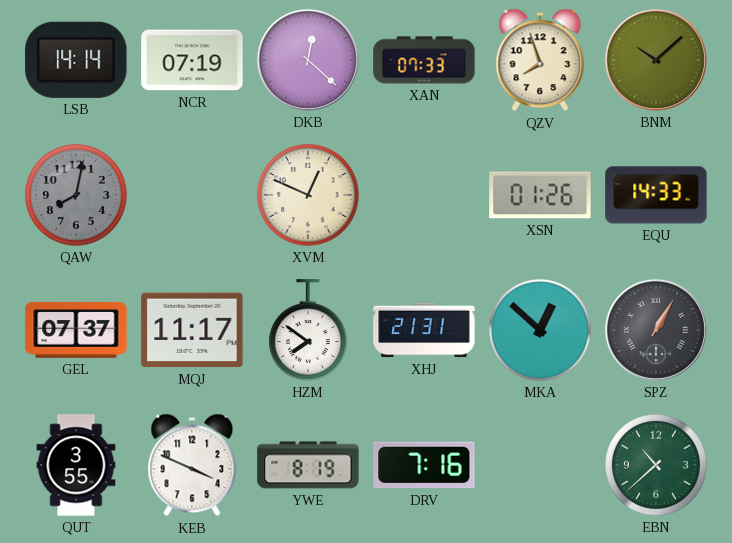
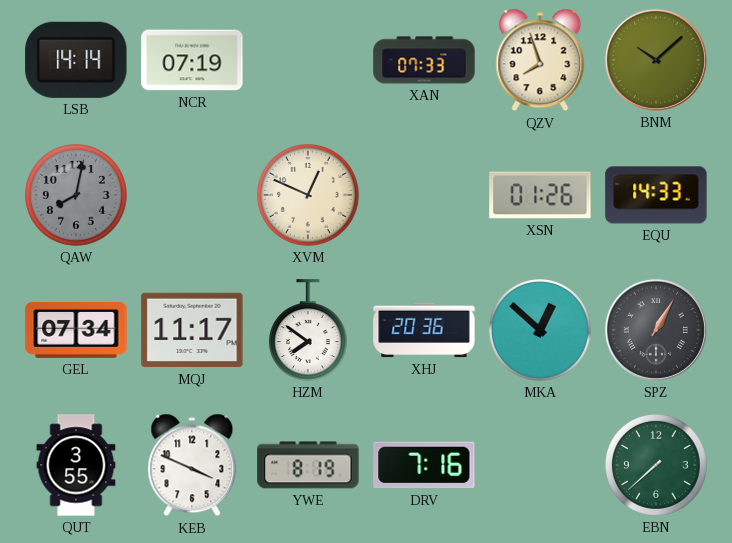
DKB: 12:22 -> none (308, 60)
GEL: 07:37 -> 07:34 (76, 330)
XHJ: 21:31 -> 20:36 (424, 330)
EBN: 10:38 -> 7:38 (657, 466)
